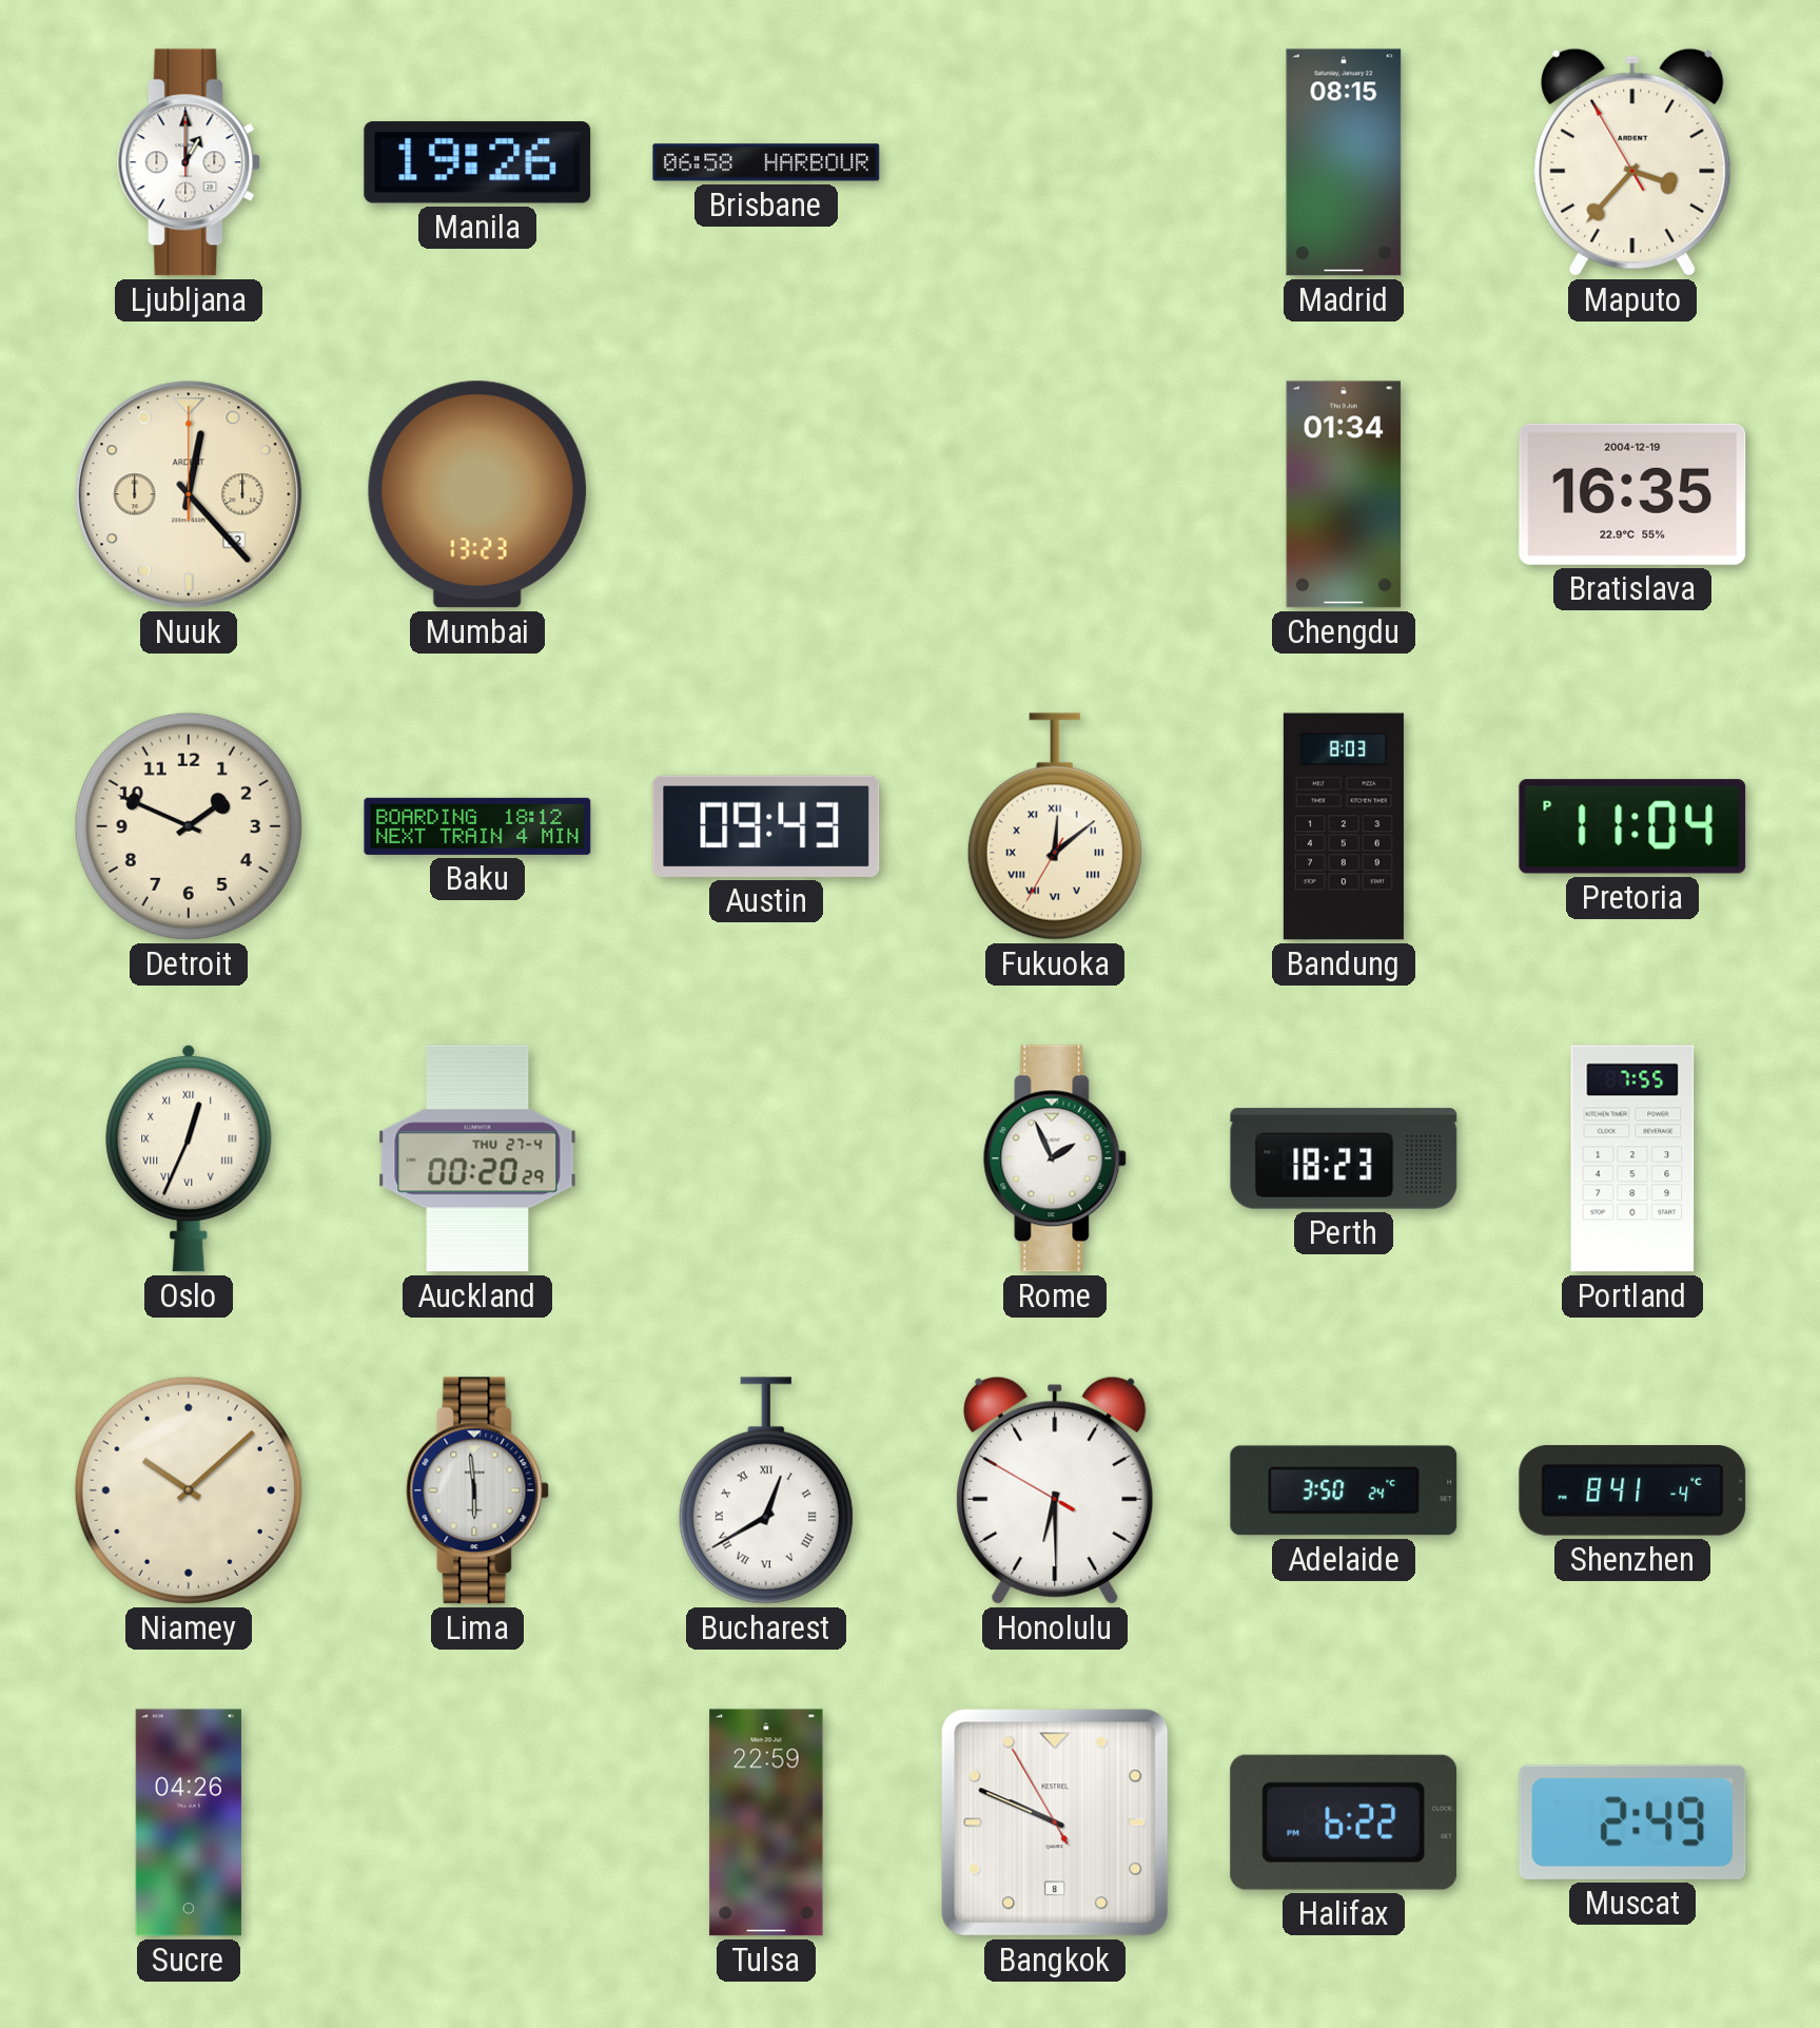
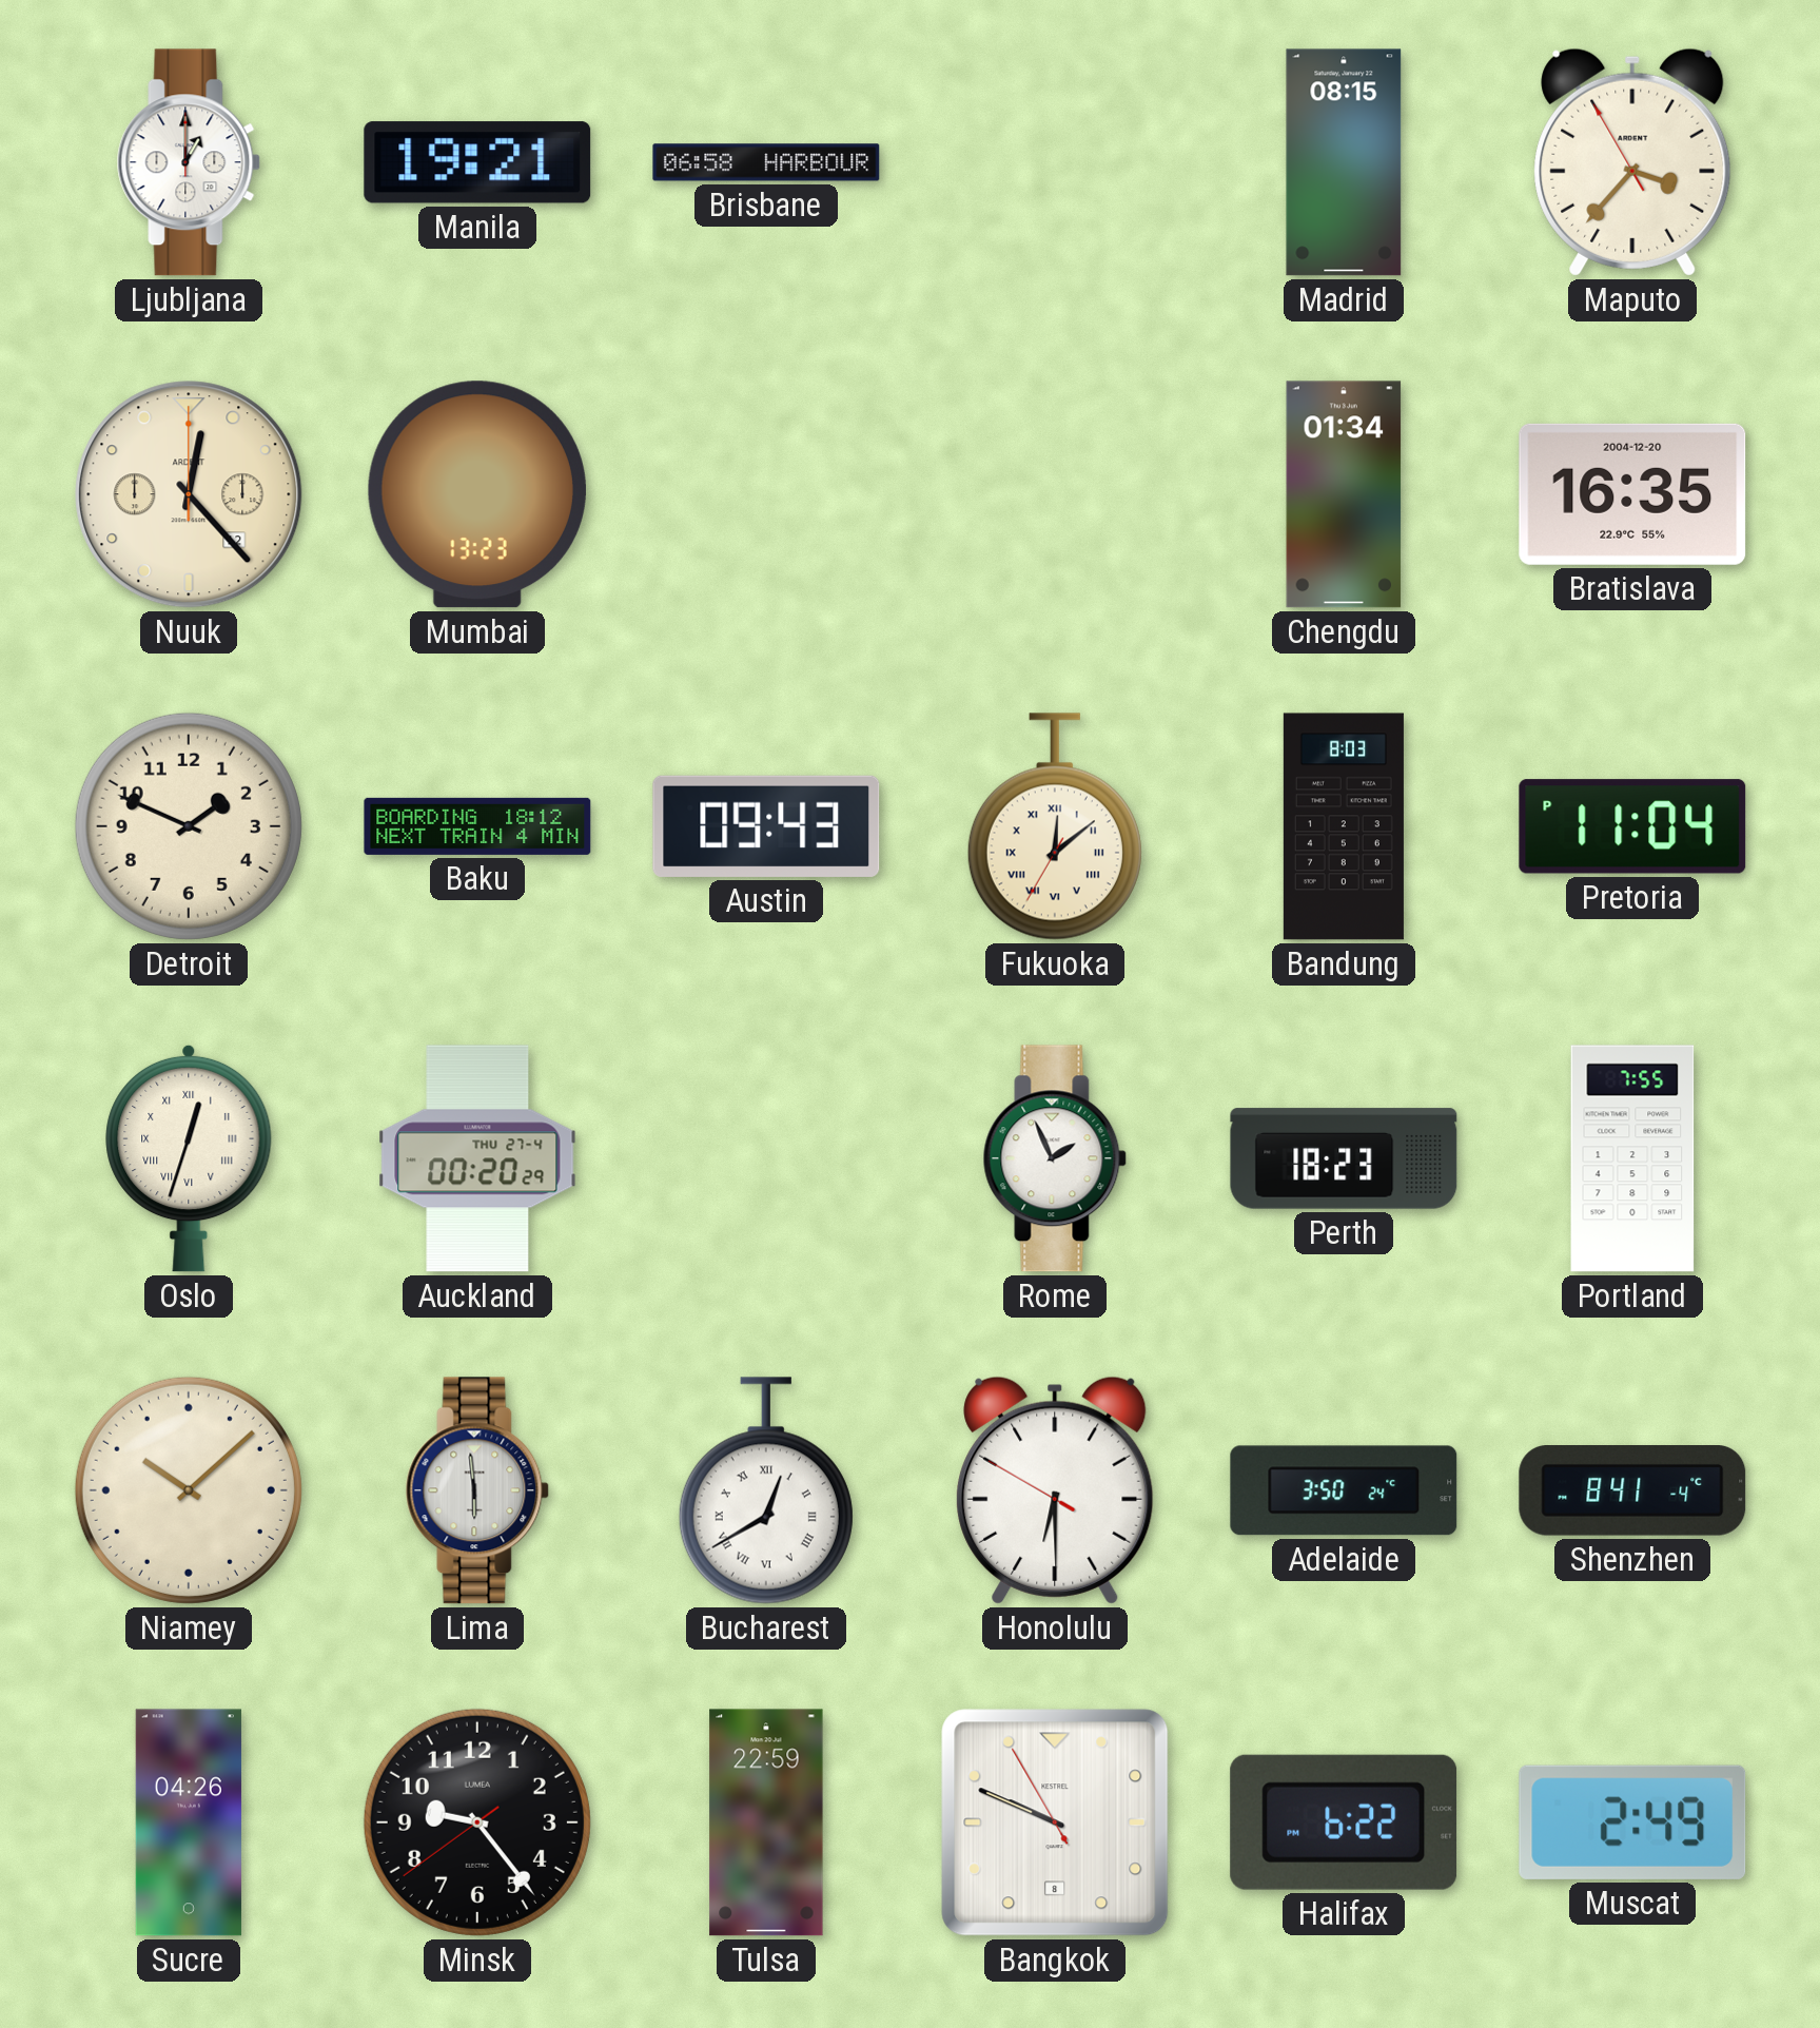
Manila: 19:26 -> 19:21 (477, 162)
Bratislava date: 2004-12-19 -> 2004-12-20 (1632, 494)
Oslo: 12:34 -> 12:33 (189, 1158)
Minsk: none -> 9:23 (477, 1822)
